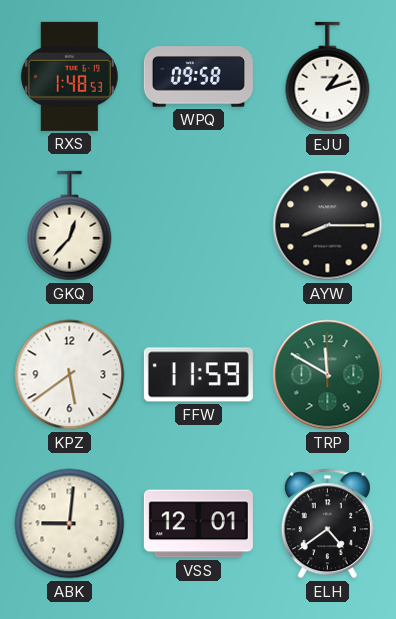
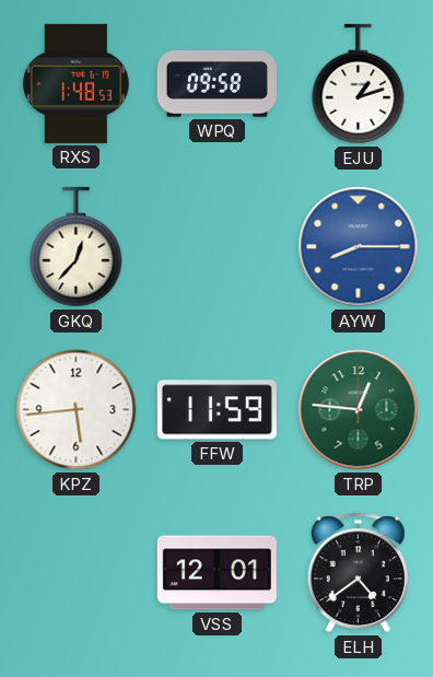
AYW dial: black -> blue (359, 247)
KPZ: 5:39 -> 5:44 (77, 410)
TRP: 11:50 -> 12:46 (359, 410)
ABK: 9:01 -> none (70, 524)
